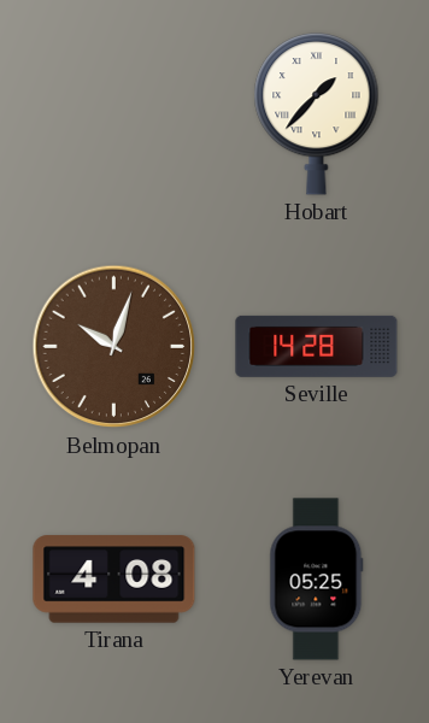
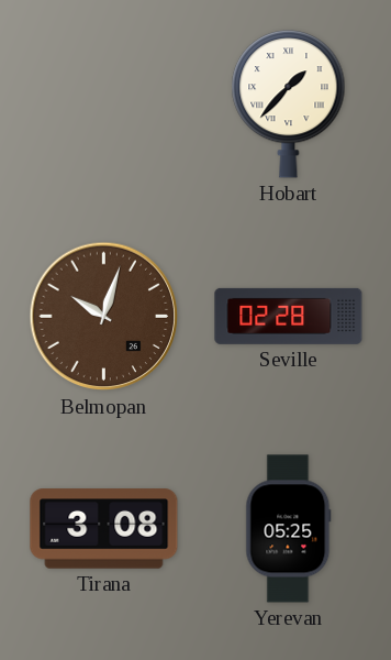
Seville: 14:28 -> 02:28 (289, 316)
Tirana: 4:08 -> 3:08 (104, 529)
